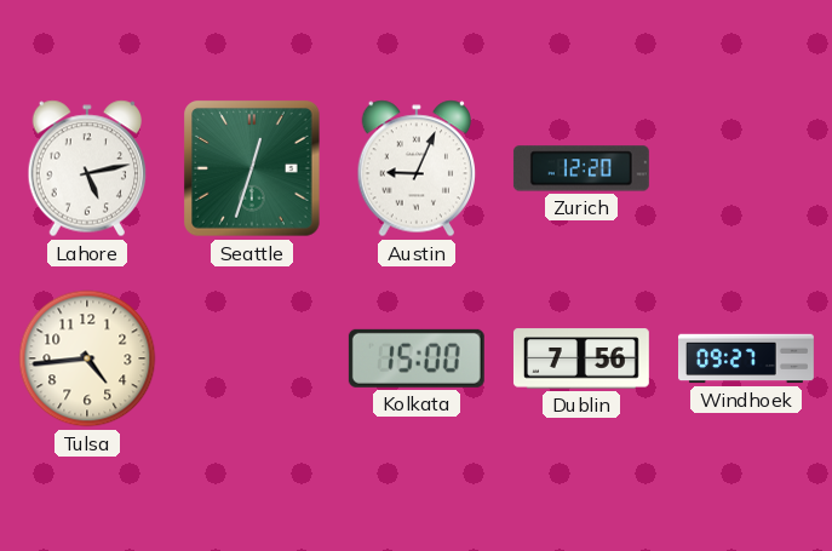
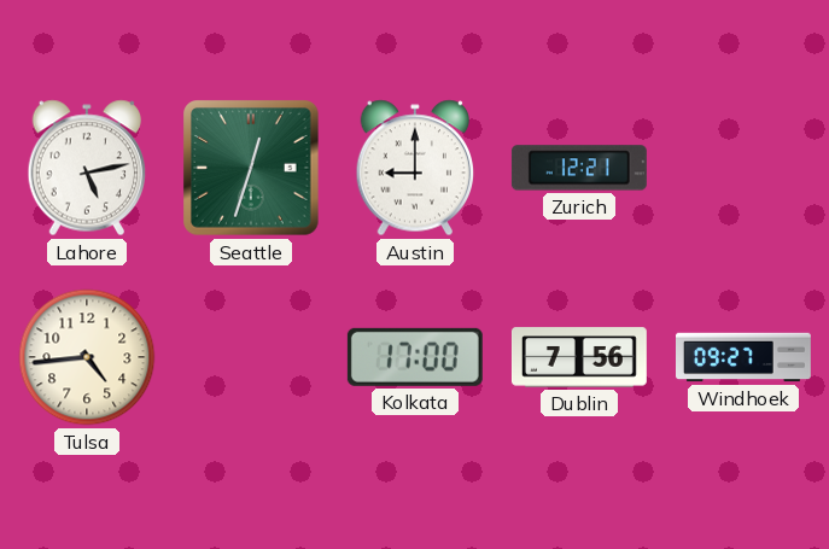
Austin: 9:04 -> 9:00 (415, 168)
Zurich: 12:20 -> 12:21 (579, 168)
Kolkata: 15:00 -> 17:00 (415, 357)
